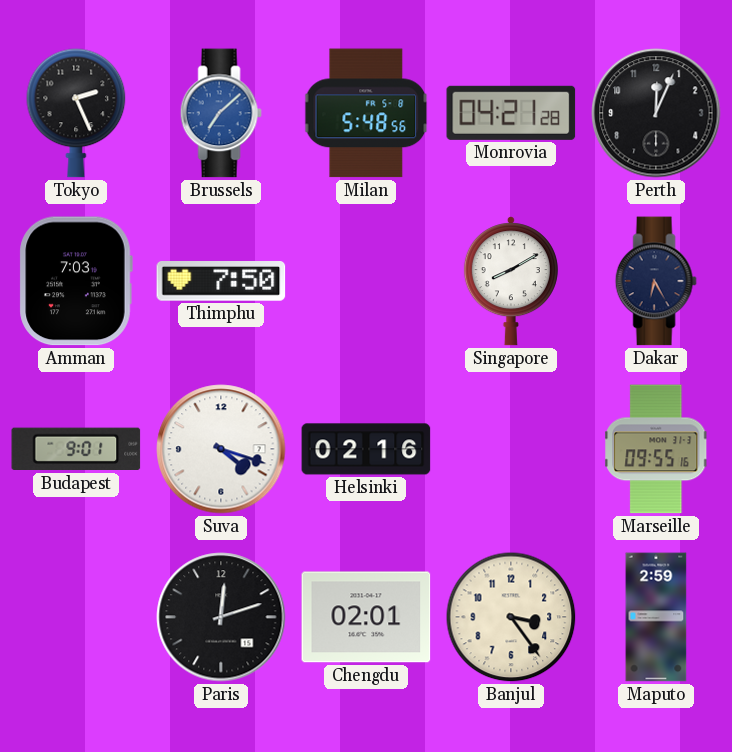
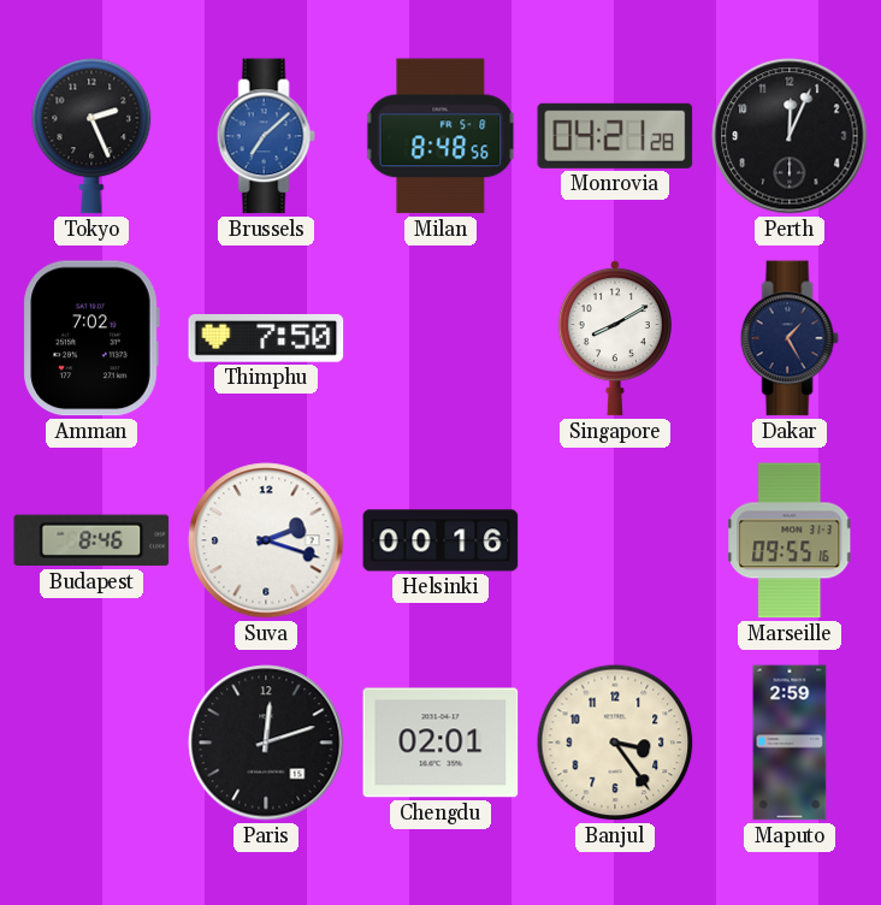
Milan: 5:48 -> 8:48 (440, 136)
Amman: 7:03 -> 7:02 (91, 338)
Dakar: 6:25 -> 1:25 (790, 338)
Budapest: 9:01 -> 8:46 (91, 540)
Suva: 4:18 -> 2:18 (266, 540)
Helsinki: 02:16 -> 00:16 (440, 540)
